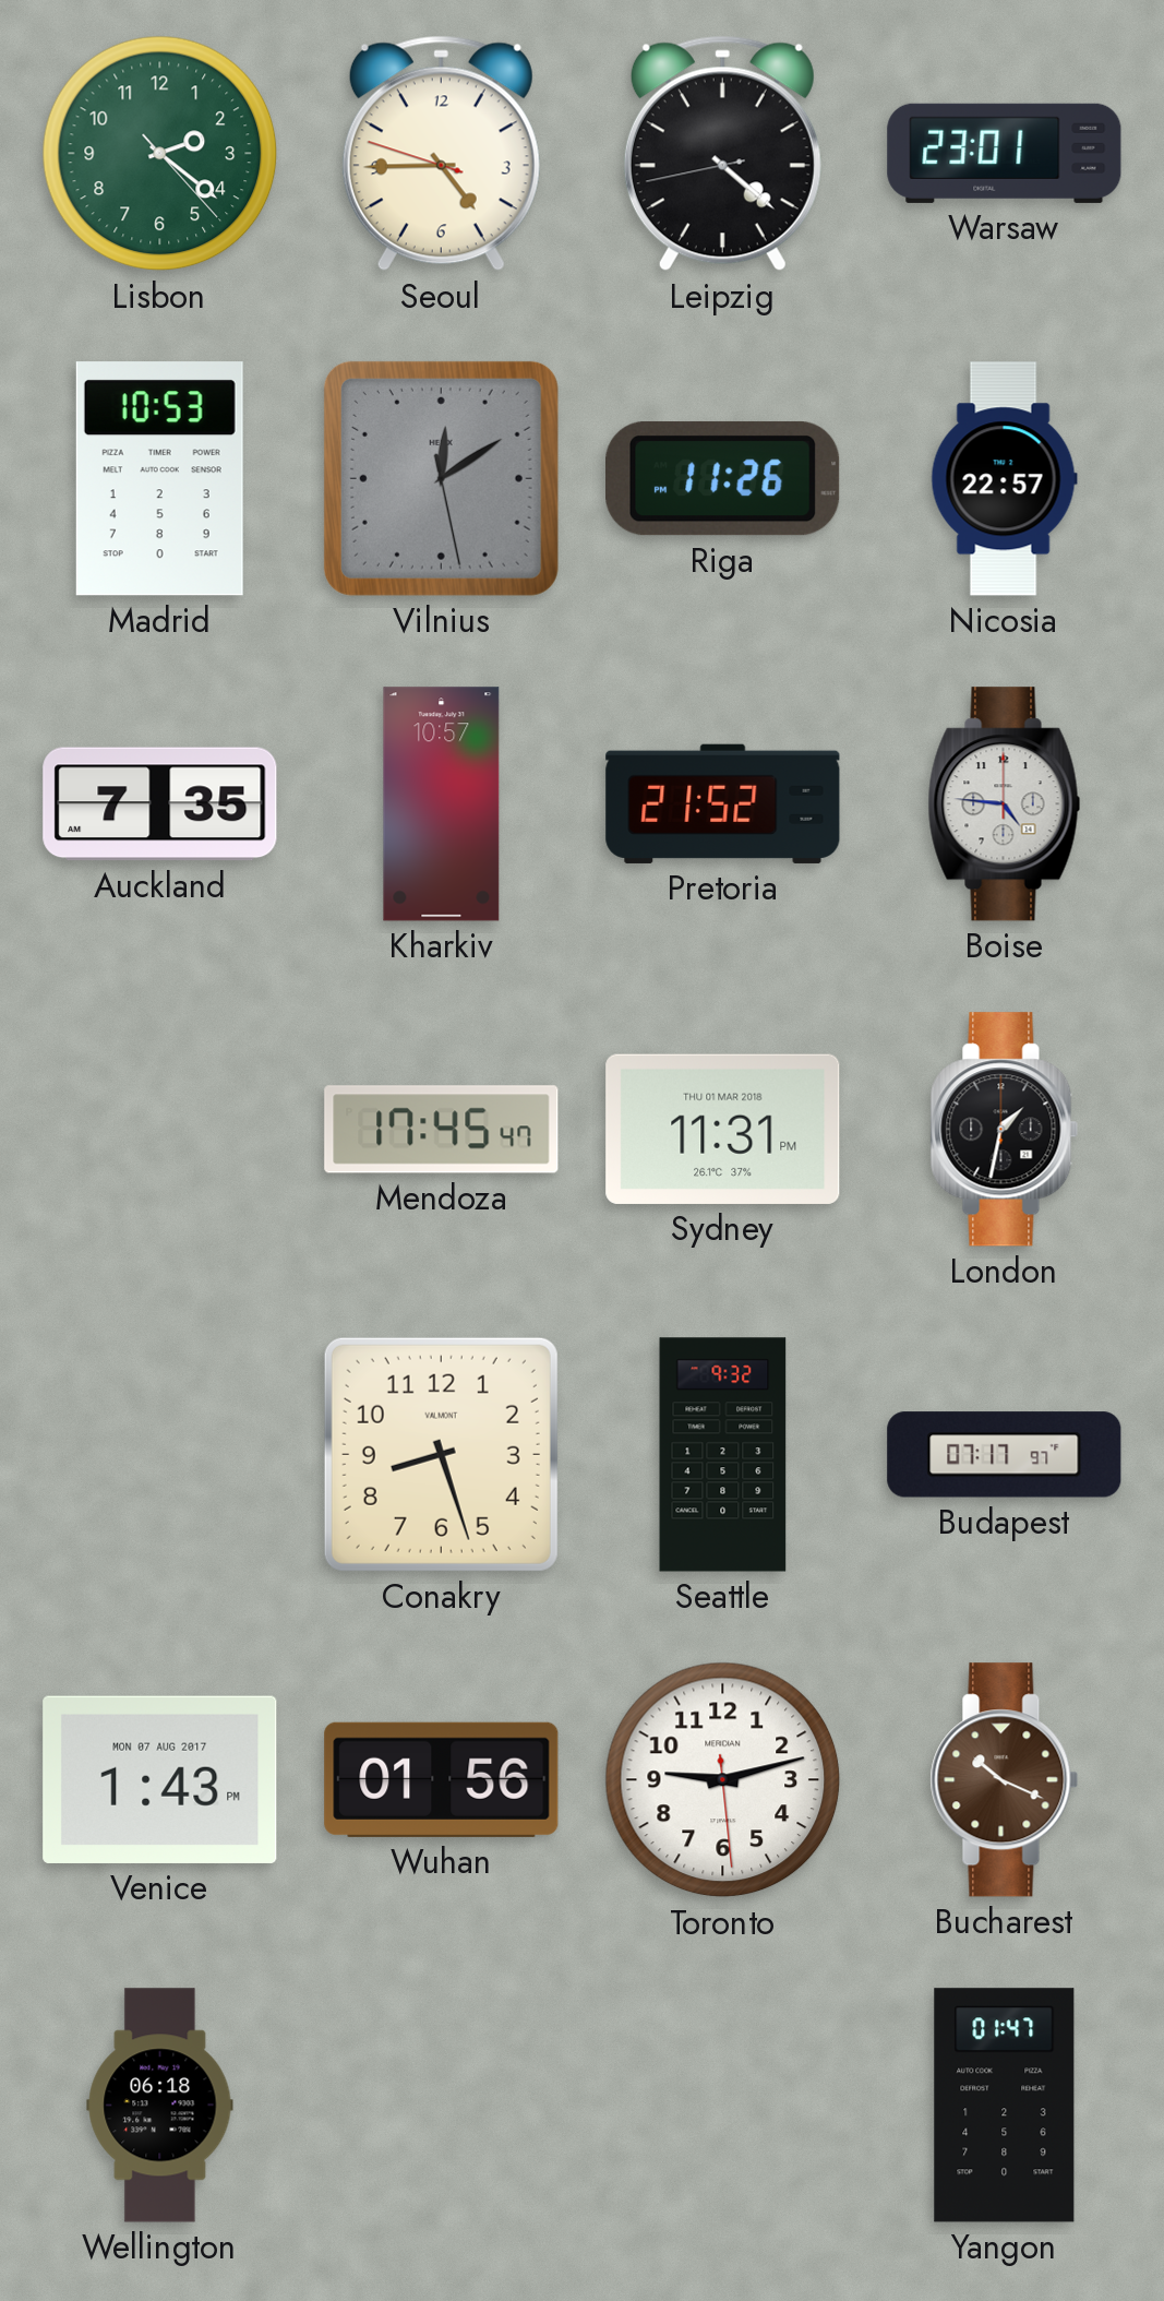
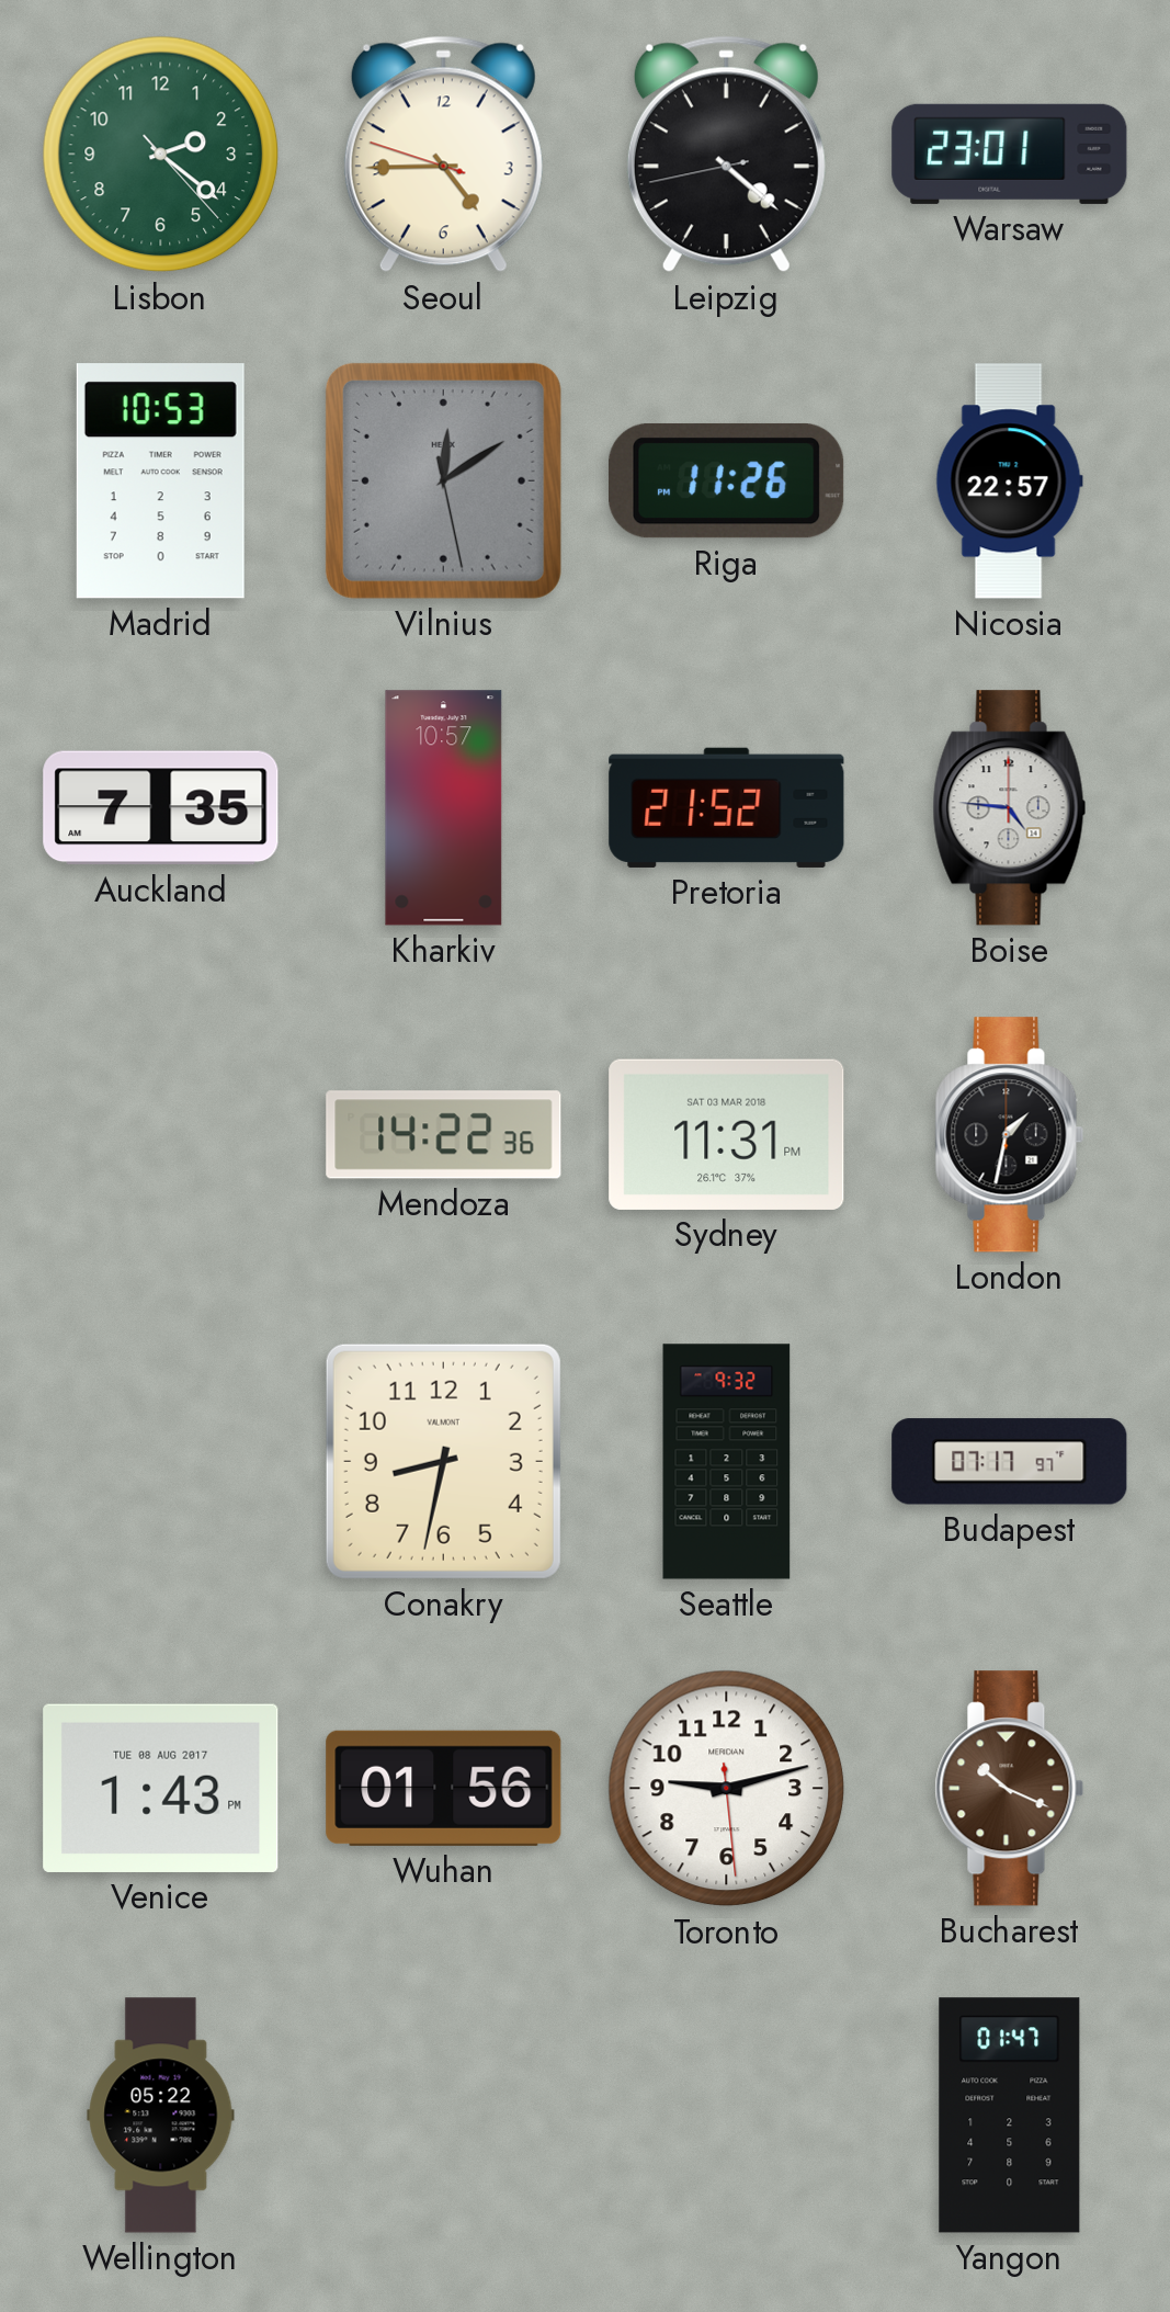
Mendoza: 17:45 -> 14:22 (444, 1135)
Sydney date: THU 01 MAR 2018 -> SAT 03 MAR 2018 (727, 1134)
Conakry: 8:27 -> 8:32 (443, 1461)
Venice date: MON 07 AUG 2017 -> TUE 08 AUG 2017 (161, 1788)
Wellington: 06:18 -> 05:22 (161, 2116)
